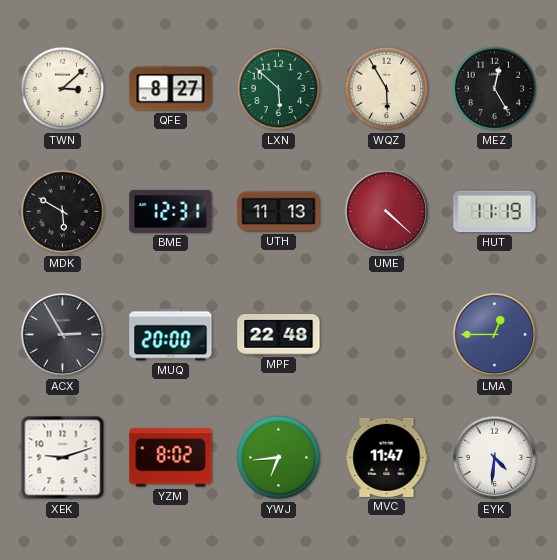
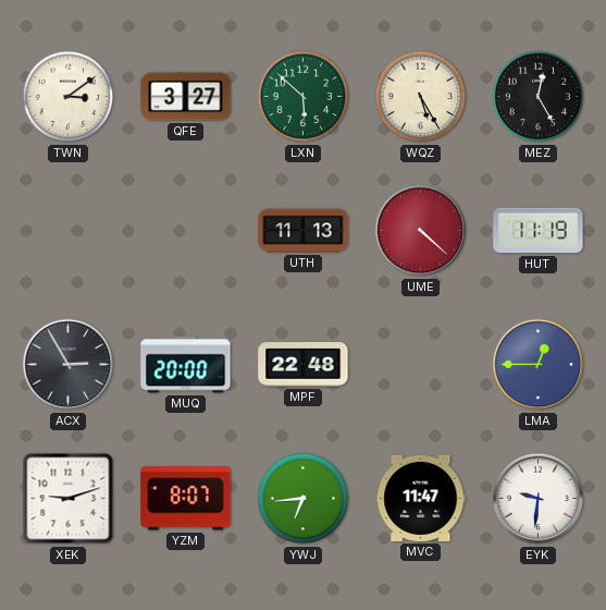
TWN: 3:08 -> 3:09 (69, 97)
QFE: 8:27 -> 3:27 (186, 97)
WQZ: 5:55 -> 5:25 (421, 97)
MDK: 5:50 -> none (63, 212)
BME: 12:31 -> none (171, 212)
YZM: 8:02 -> 8:07 (186, 499)
EYK: 4:31 -> 9:31 (539, 499)
